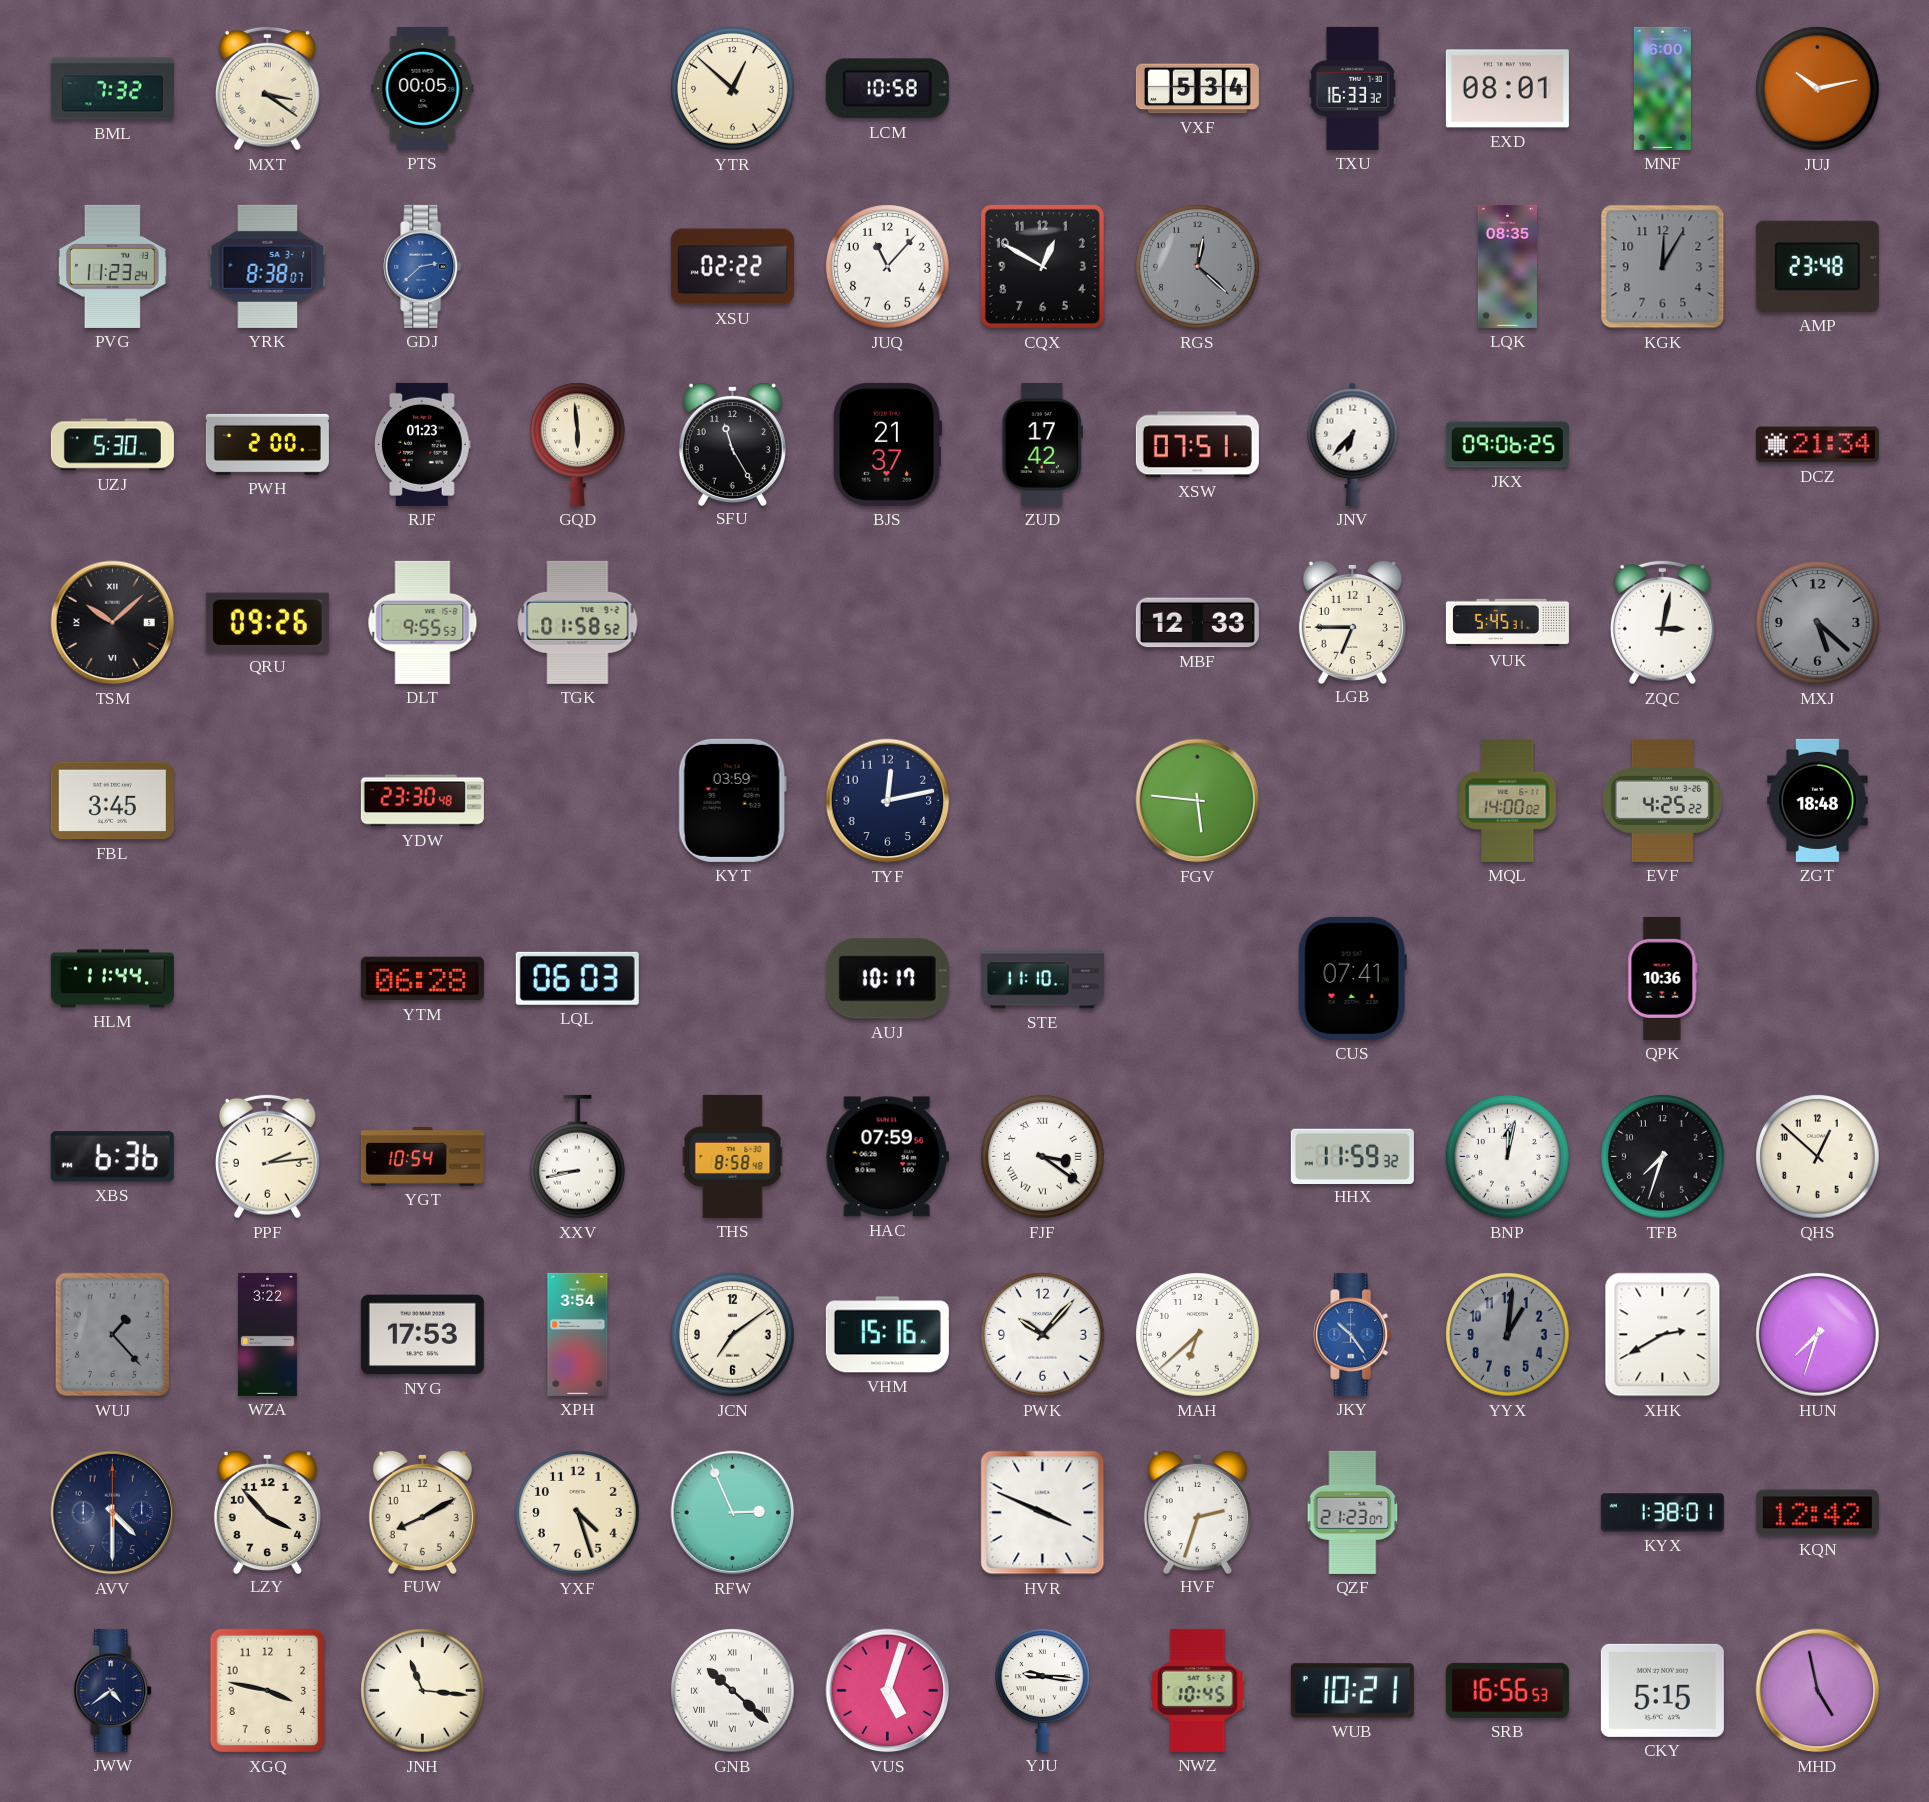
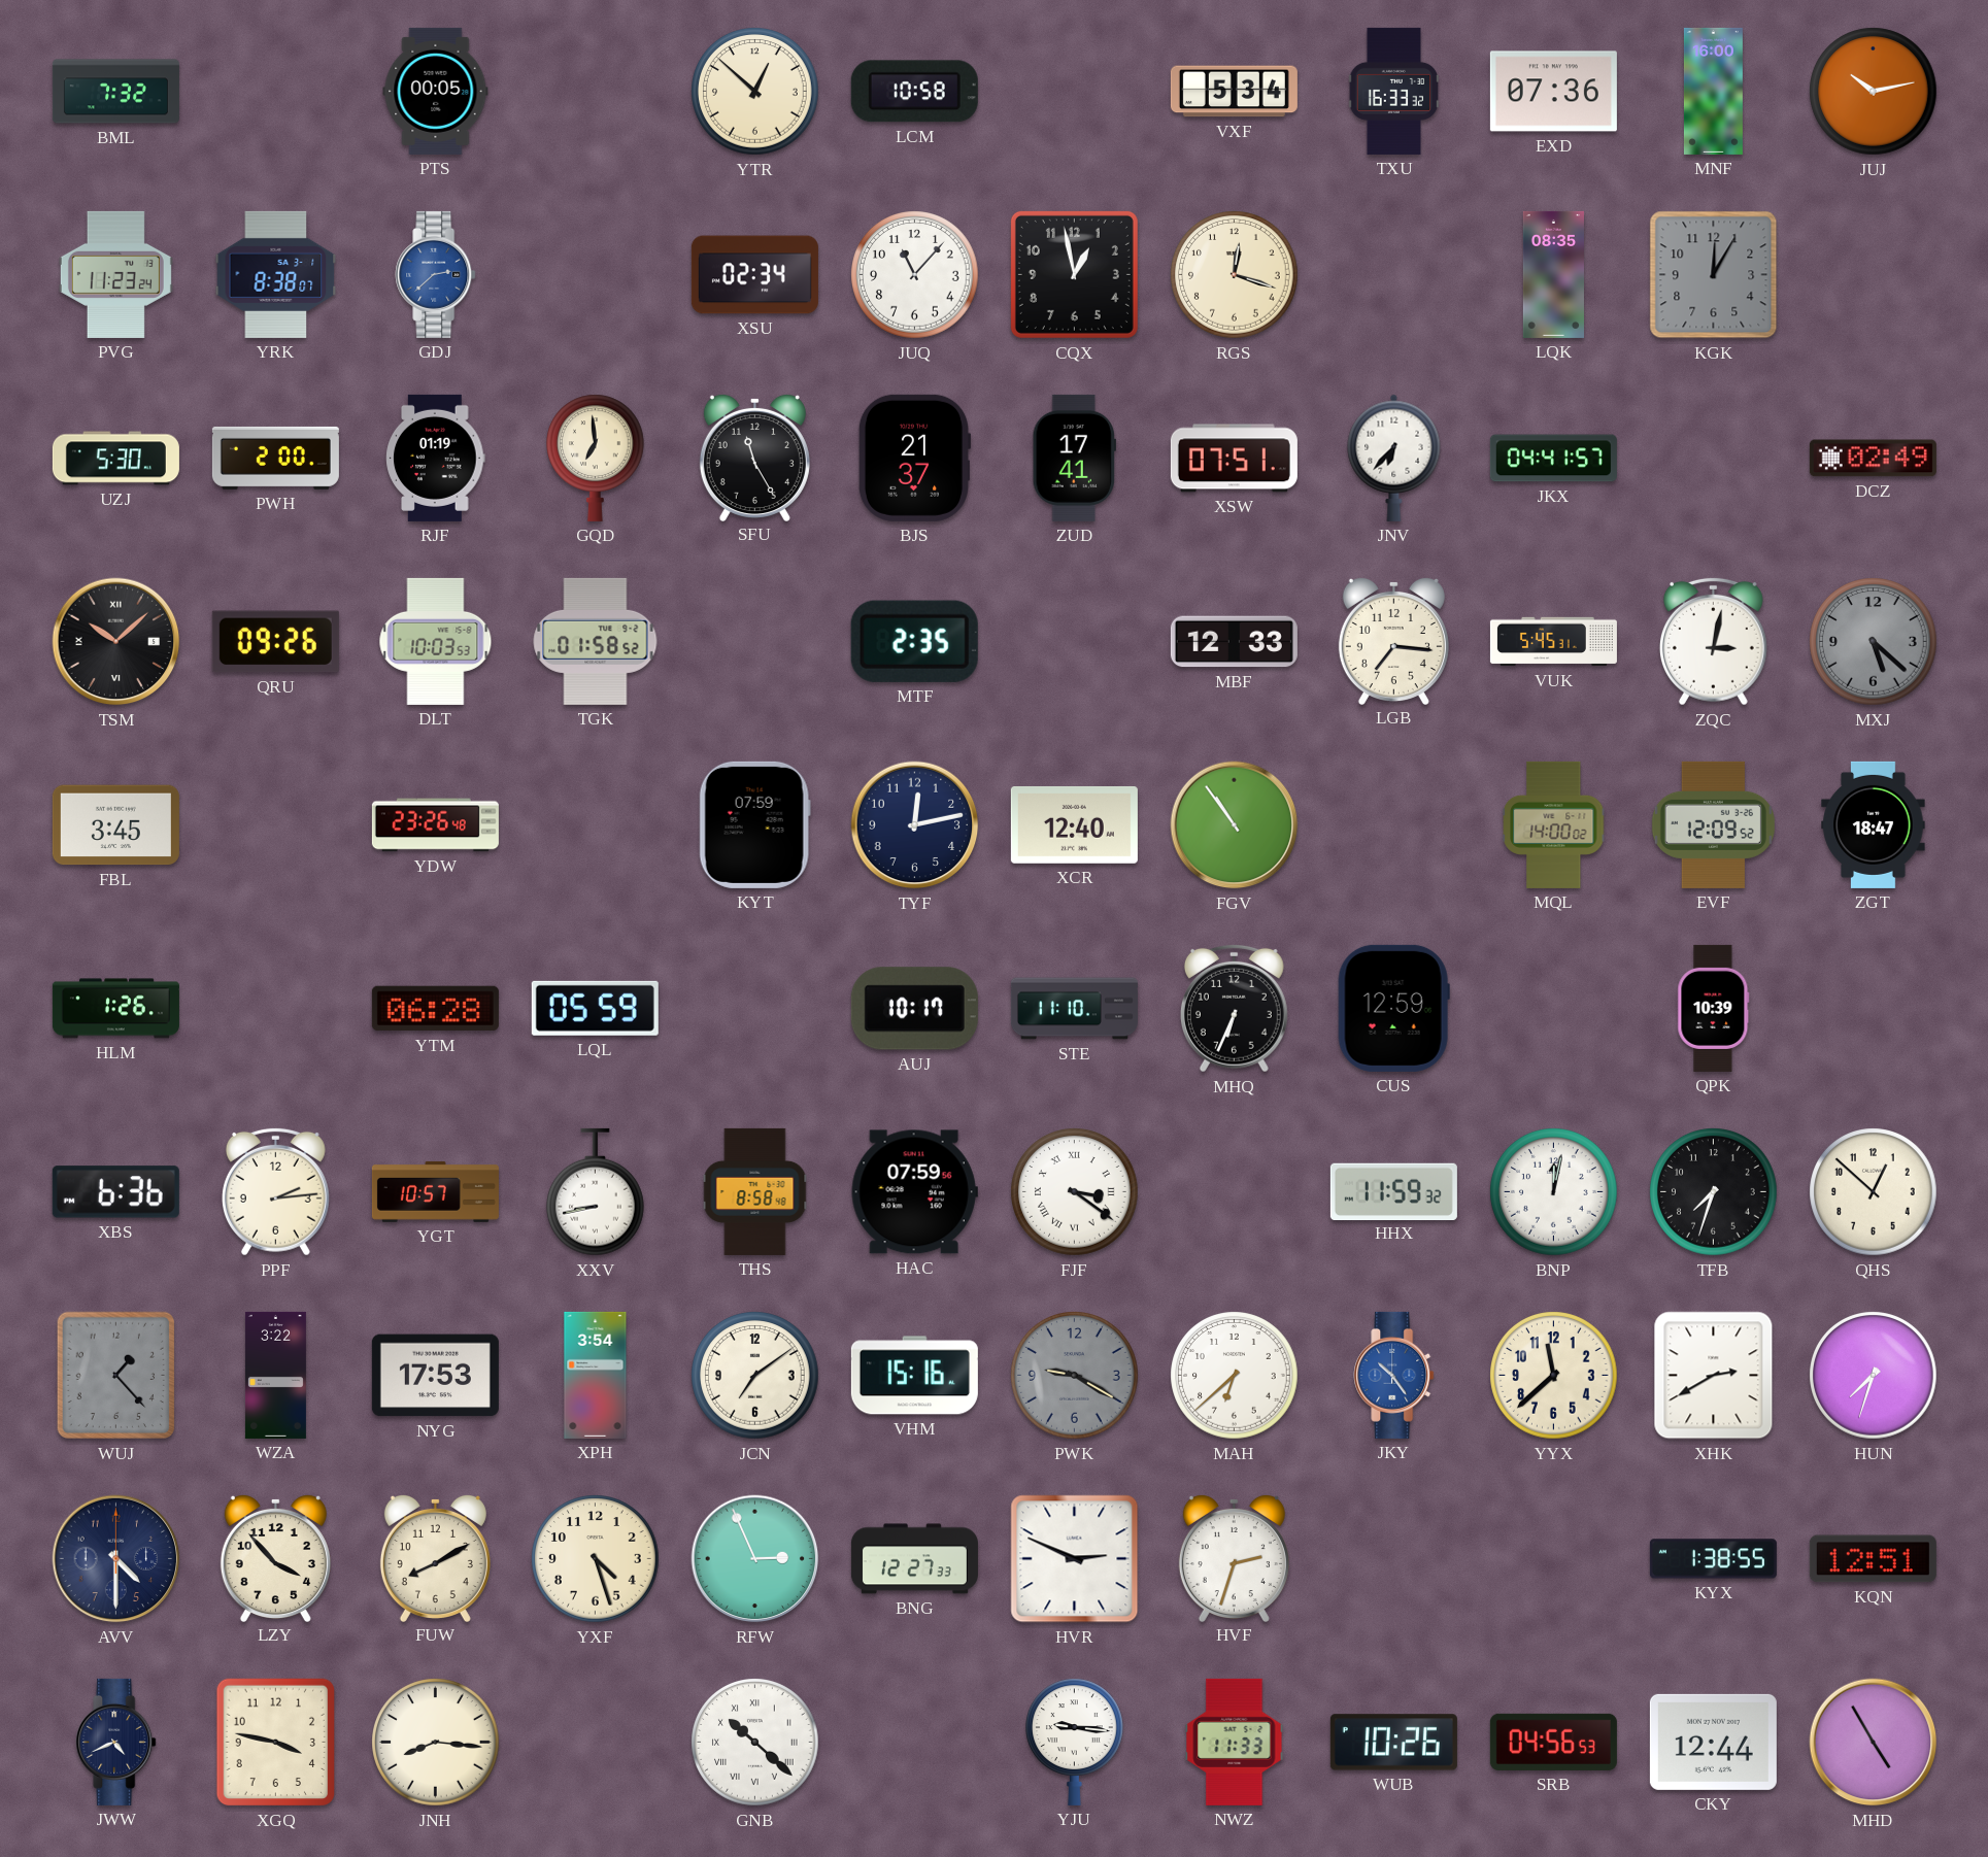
MXT: 3:21 -> none (267, 88)
EXD: 08:01 -> 07:36 (1553, 92)
XSU: 02:22 -> 02:34 (754, 275)
CQX: 12:50 -> 12:58 (1074, 274)
RGS: 12:22 -> 12:18 (1235, 275)
RGS dial: grey -> cream (1235, 275)
AMP: 23:48 -> none (1817, 266)
RJF: 01:23 -> 01:19 (436, 458)
GQD: 5:59 -> 6:59 (596, 458)
ZUD: 17:42 -> 17:41 (1074, 458)
JKX: 09:06 -> 04:41 (1553, 459)
DCZ: 21:34 -> 02:49 (1873, 459)
DLT: 9:55 -> 10:03 (436, 641)
MTF: none -> 2:35 (914, 641)
LGB: 6:45 -> 7:16 (1393, 640)
YDW: 23:30 -> 23:26 (435, 825)
KYT: 03:59 -> 07:59 (754, 824)
XCR: none -> 12:40 (1074, 824)
FGV: 5:46 -> 10:54 (1235, 825)
EVF: 4:25 -> 12:09 (1713, 824)
ZGT: 18:48 -> 18:47 (1874, 824)
HLM: 11:44 -> 1:26 (115, 1009)
LQL: 06:03 -> 05:59 (595, 1008)
MHQ: none -> 6:34 (1234, 1008)
CUS: 07:41 -> 12:59 (1393, 1008)
QPK: 10:36 -> 10:39 (1714, 1008)
YGT: 10:54 -> 10:57 (435, 1191)
PWK: 10:07 -> 9:20 (1075, 1376)
PWK dial: white -> grey (1075, 1376)
YYX: 1:01 -> 11:38 (1554, 1376)
YYX dial: grey -> cream (1554, 1376)
BNG: none -> 12:27 (914, 1559)
HVR: 3:49 -> 2:49 (1075, 1559)
QZF: 21:23 -> none (1353, 1512)
KYX: 1:38:01 -> 1:38:55 (1713, 1559)
KQN: 12:42 -> 12:51 (1873, 1559)
JWW: 4:39 -> 4:41 (116, 1742)
JNH: 11:16 -> 8:16 (436, 1743)
VUS: 5:03 -> none (888, 1691)
NWZ: 10:45 -> 11:33 (1235, 1742)
WUB: 10:21 -> 10:26 (1393, 1743)
SRB: 16:56 -> 04:56 (1553, 1742)
CKY: 5:15 -> 12:44 (1713, 1742)
MHD: 4:58 -> 4:55 (1874, 1743)
